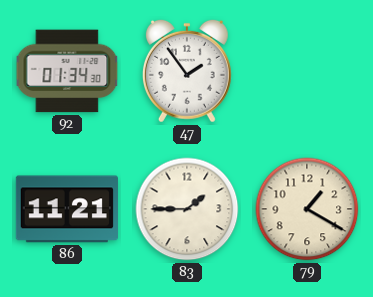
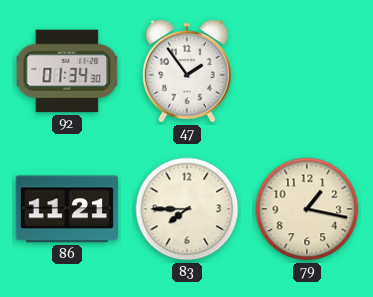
83: 1:45 -> 7:45 (187, 209)
79: 1:20 -> 1:17 (307, 209)
